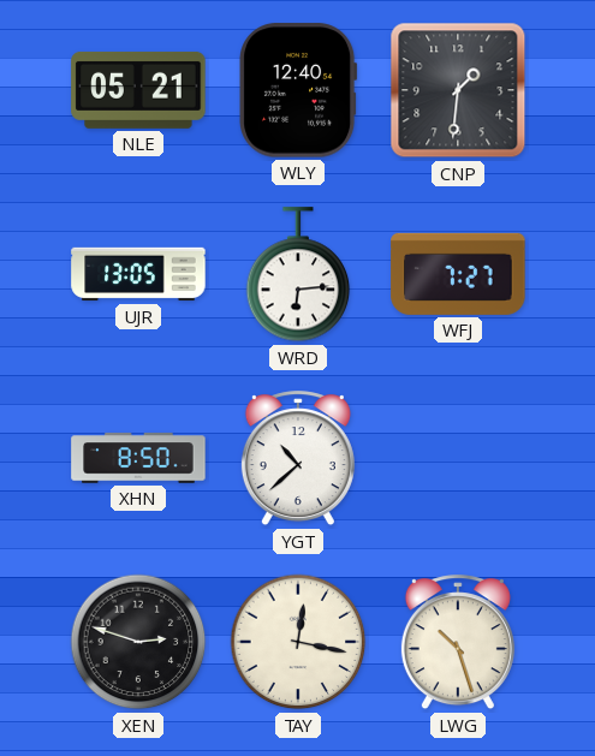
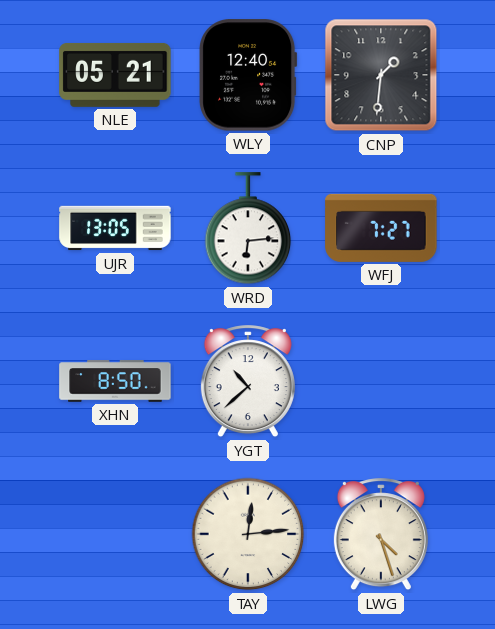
XEN: 2:48 -> none (138, 642)
TAY: 12:17 -> 12:14 (248, 534)
LWG: 10:27 -> 4:27 (381, 535)
